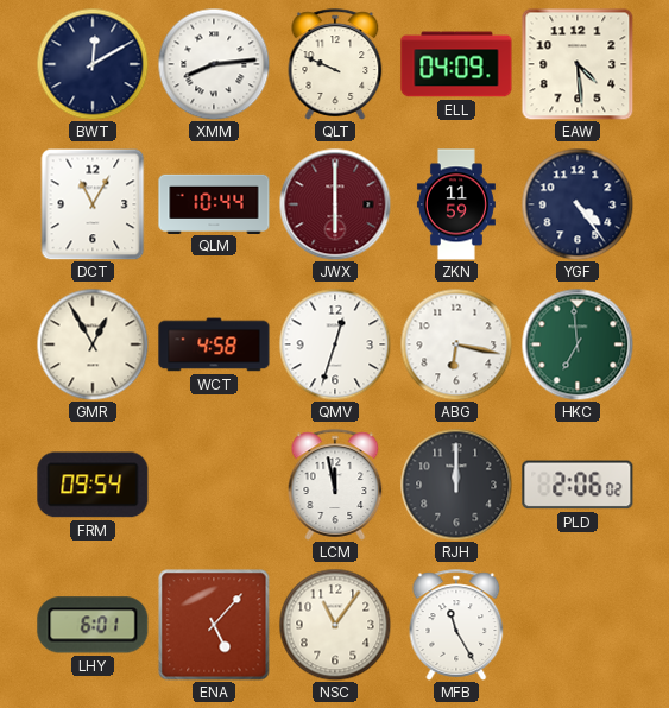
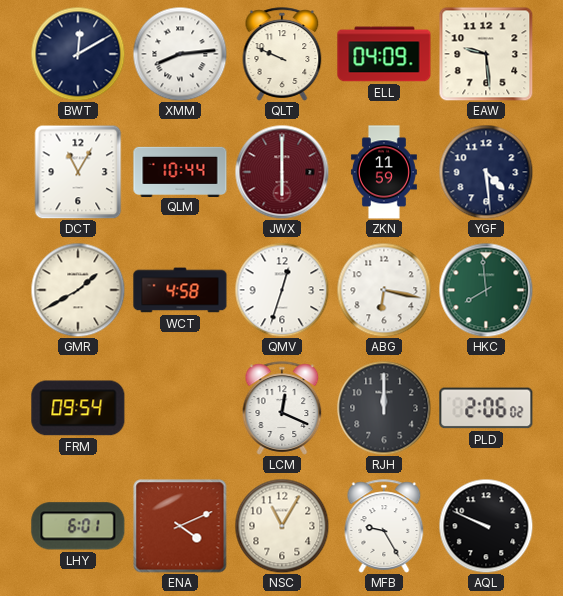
EAW: 4:29 -> 9:29 (486, 54)
YGF: 4:24 -> 4:29 (486, 172)
GMR: 12:55 -> 1:40 (78, 290)
HKC: 6:59 -> 7:59 (486, 290)
LCM: 11:58 -> 12:19 (282, 408)
ENA: 5:07 -> 4:11 (180, 526)
NSC: 11:06 -> 11:05 (282, 526)
MFB: 11:25 -> 9:25 (384, 526)
AQL: none -> 9:49 (486, 526)
